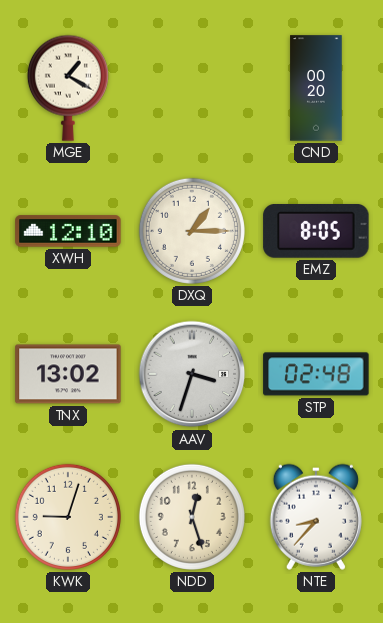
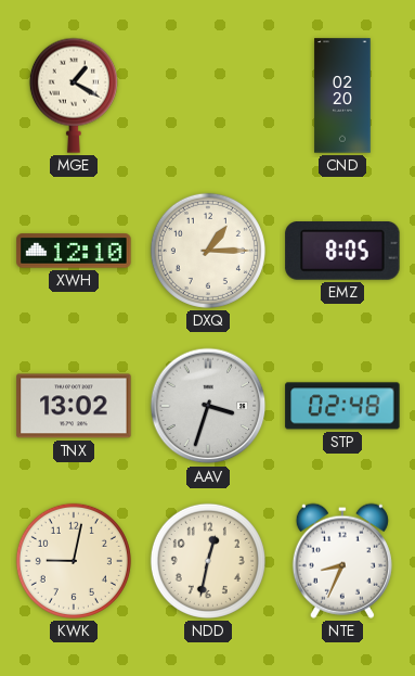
CND: 00:20 -> 02:20 (342, 95)
KWK: 9:03 -> 9:02 (74, 561)
NDD: 12:27 -> 12:32 (208, 561)
NTE: 8:37 -> 8:34 (342, 561)
